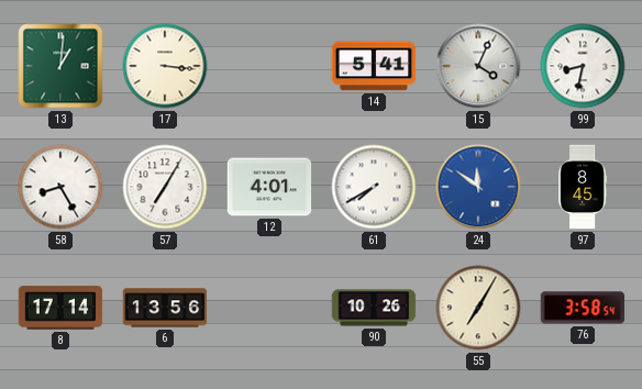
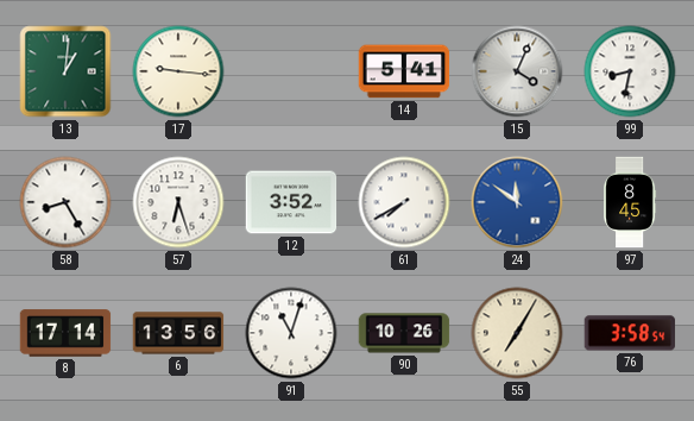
17: 3:16 -> 9:16 (178, 71)
57: 7:05 -> 6:27 (178, 202)
12: 4:01 -> 3:52 (291, 202)
91: none -> 11:03 (291, 333)
